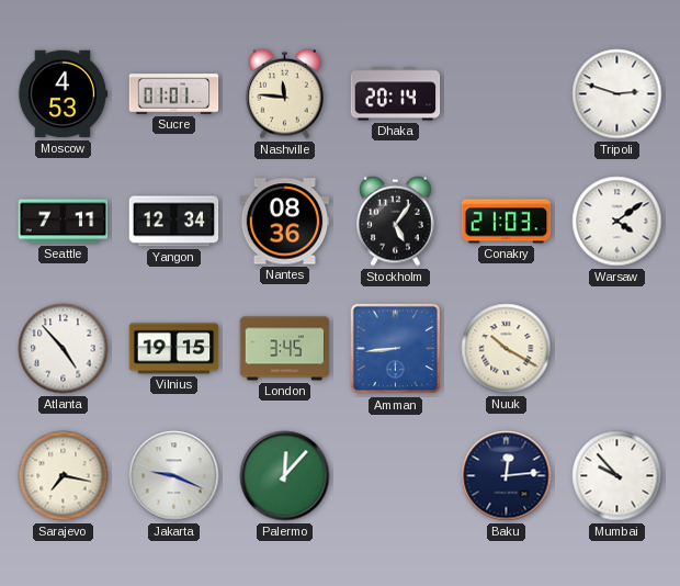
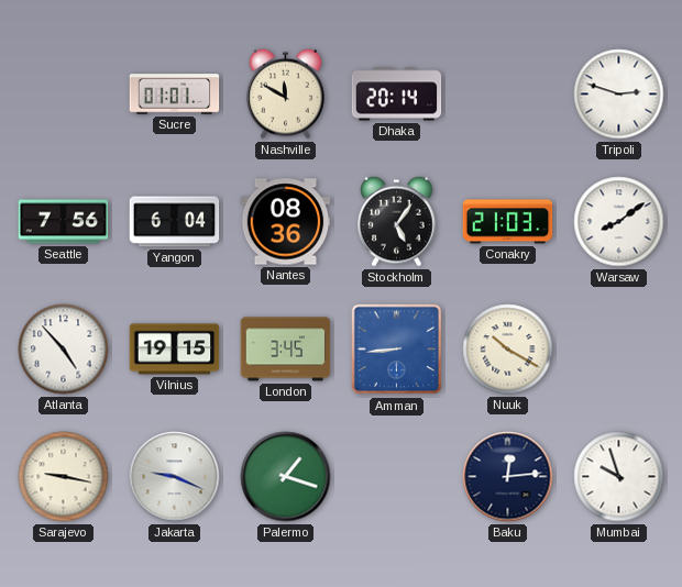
Moscow: 4:53 -> none (63, 94)
Nashville: 11:46 -> 11:50 (286, 93)
Seattle: 7:11 -> 7:56 (64, 222)
Yangon: 12:34 -> 6:04 (175, 222)
Warsaw: 4:09 -> 8:09 (619, 222)
Sarajevo: 7:17 -> 9:17 (64, 477)
Palermo: 12:07 -> 1:18 (286, 477)
Mumbai: 9:53 -> 9:57 (619, 477)
